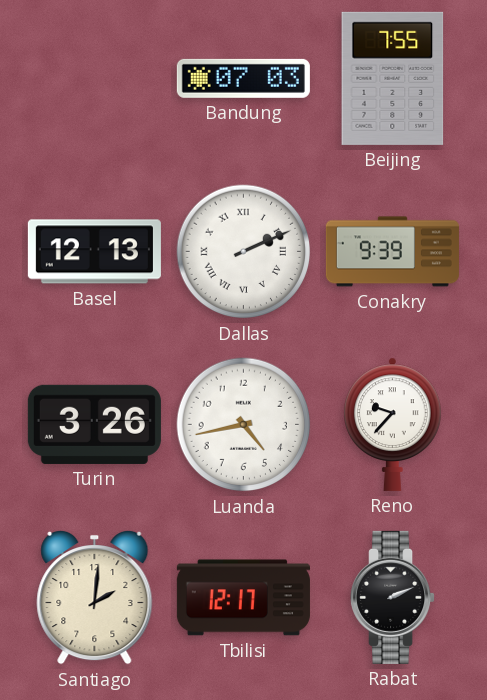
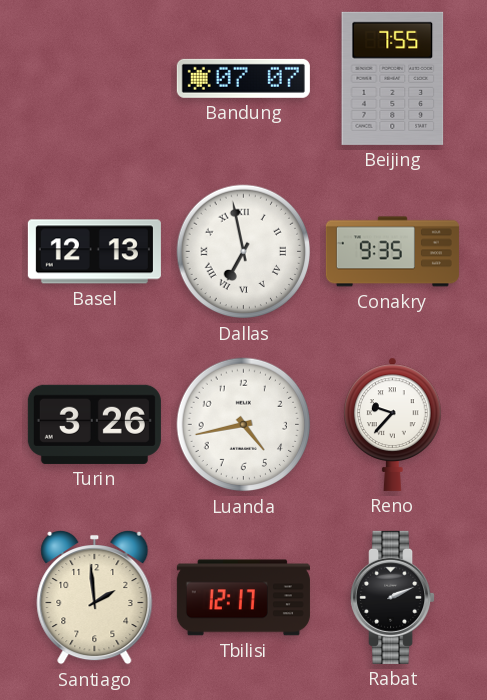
Bandung: 07:03 -> 07:07 (243, 78)
Dallas: 2:11 -> 6:58 (244, 252)
Conakry: 9:39 -> 9:35 (392, 252)
Santiago: 2:01 -> 1:59 (95, 597)
